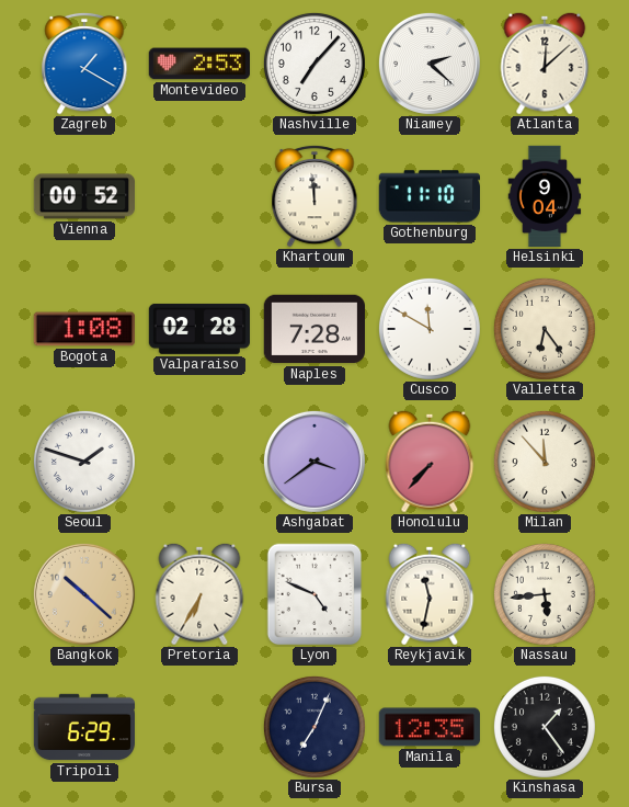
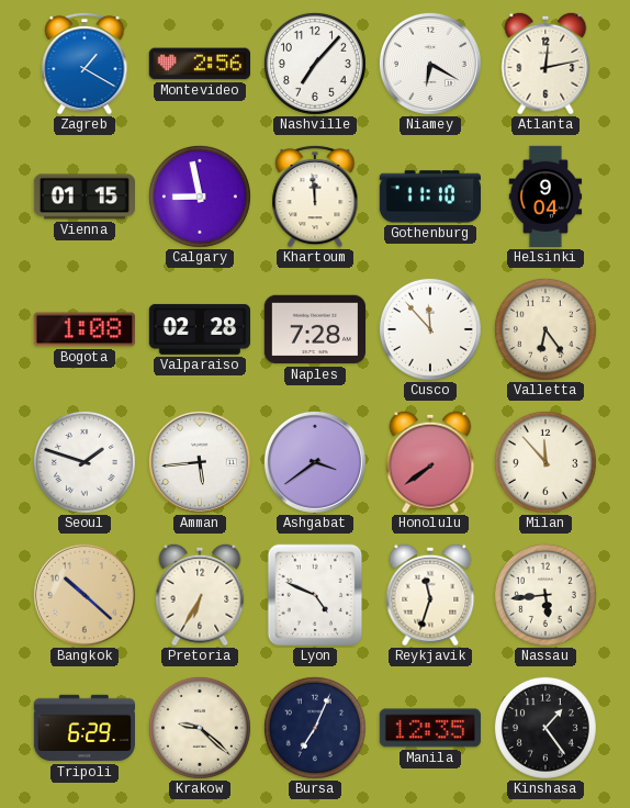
Montevideo: 2:53 -> 2:56 (199, 64)
Niamey: 2:22 -> 6:20 (430, 64)
Atlanta: 12:08 -> 12:13 (545, 64)
Vienna: 00:52 -> 01:15 (83, 197)
Calgary: none -> 8:58 (200, 197)
Cusco: 11:50 -> 11:53 (430, 329)
Amman: none -> 5:44 (200, 462)
Honolulu: 7:37 -> 7:39 (430, 462)
Reykjavik: 11:32 -> 11:33 (430, 595)
Krakow: none -> 9:22 (200, 728)
